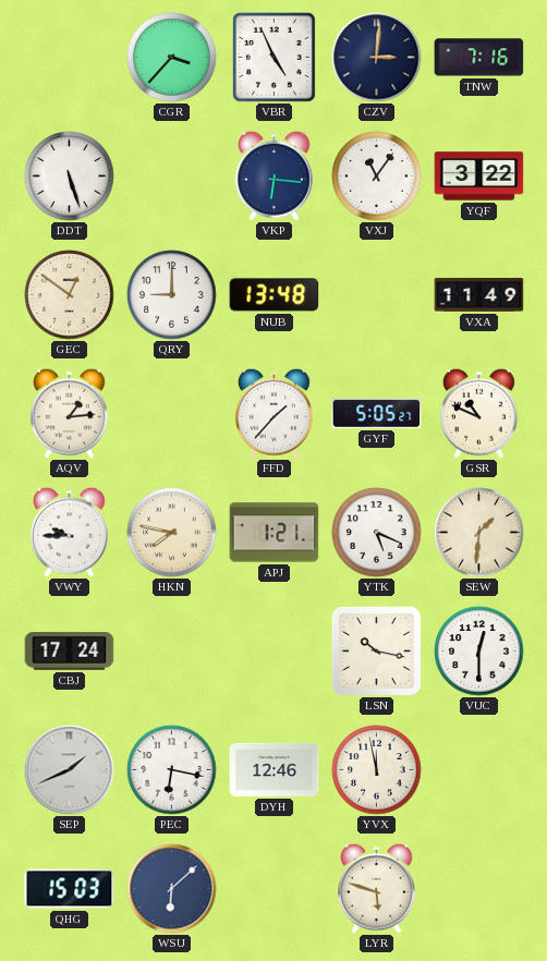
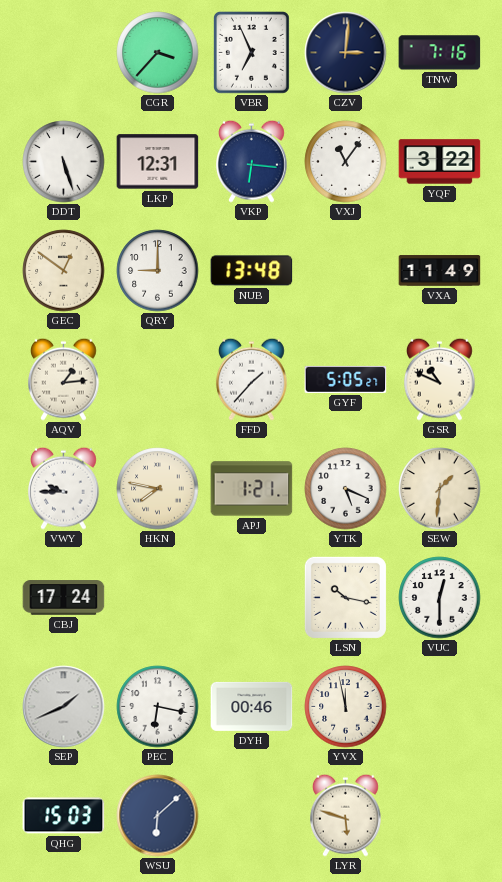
VBR: 4:56 -> 6:56 (251, 53)
LKP: none -> 12:31 (158, 162)
DYH: 12:46 -> 00:46 (252, 706)
